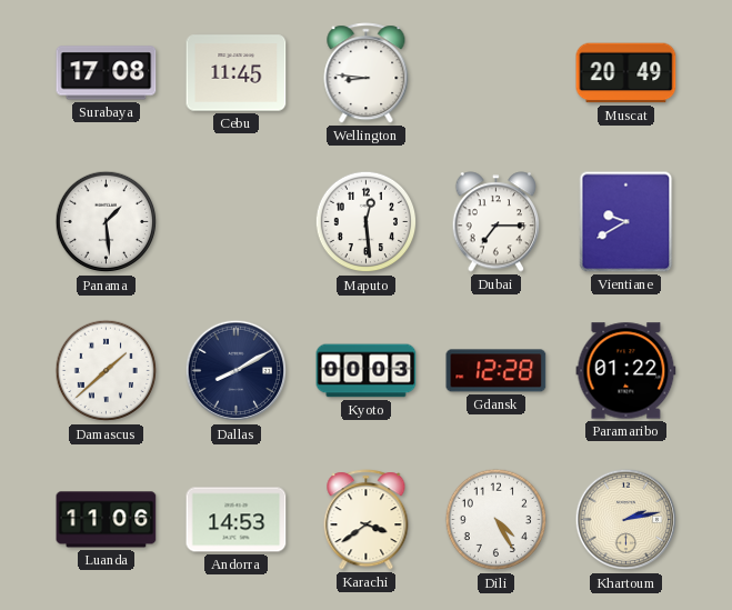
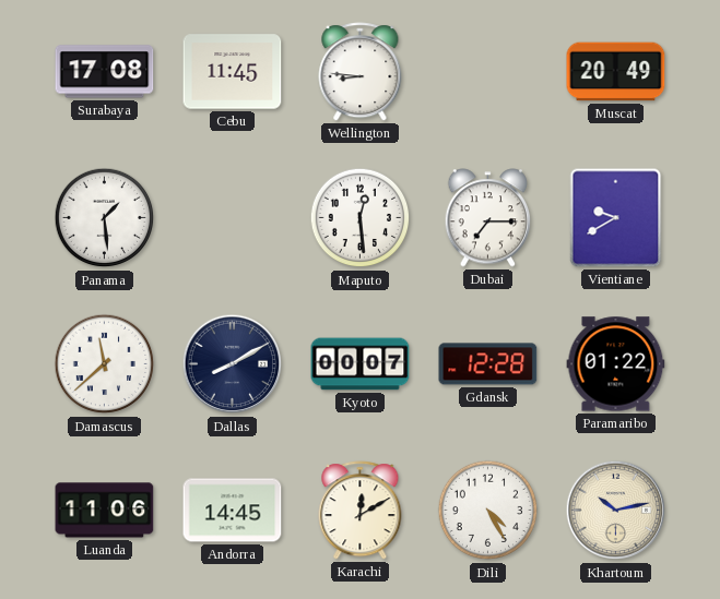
Damascus: 1:38 -> 11:38 (105, 364)
Kyoto: 00:03 -> 00:07 (361, 364)
Andorra: 14:53 -> 14:45 (233, 511)
Karachi: 3:39 -> 12:10 (361, 511)
Khartoum: 2:13 -> 10:13 (616, 511)
